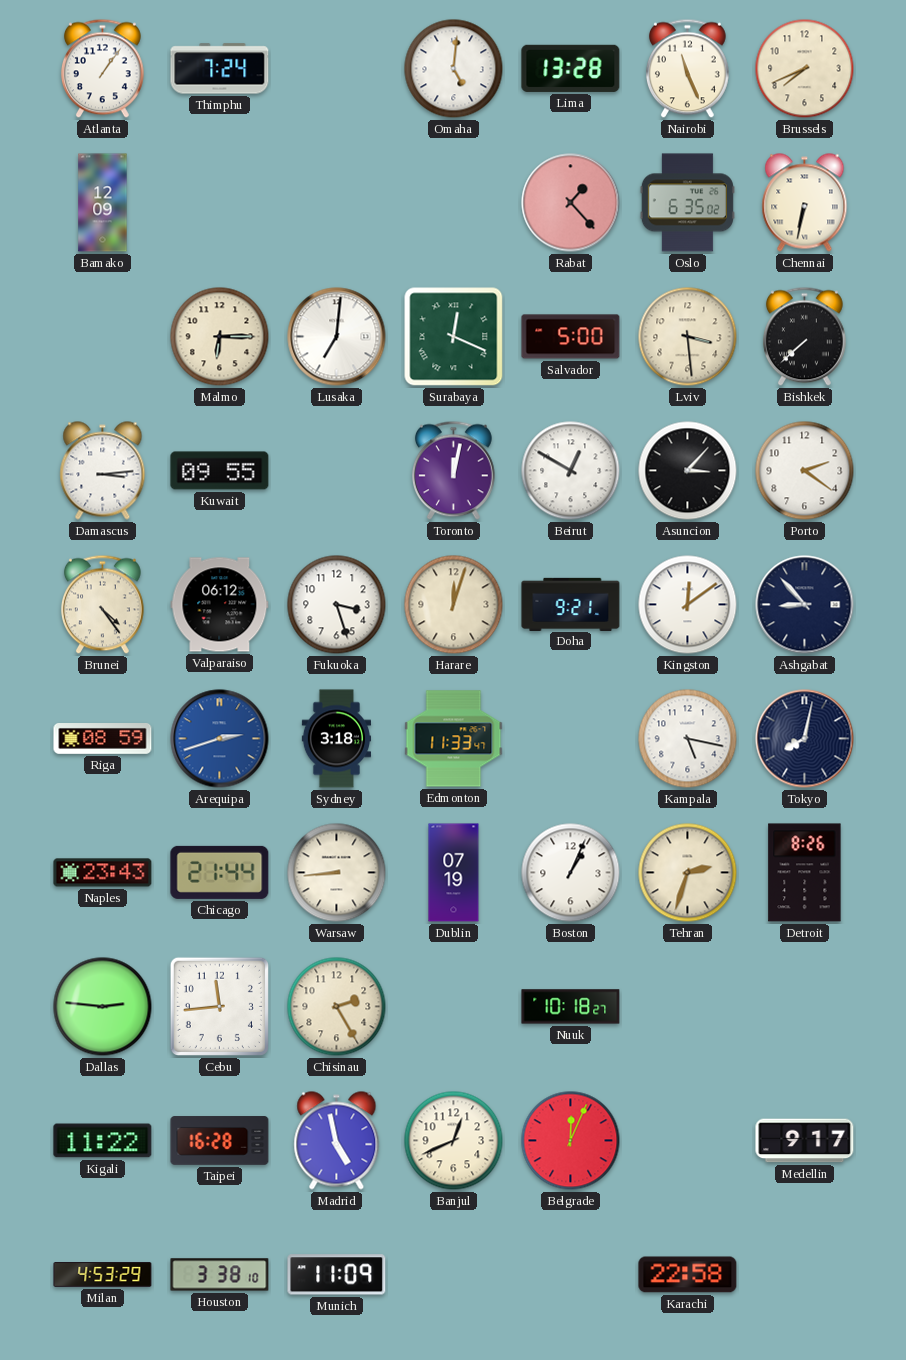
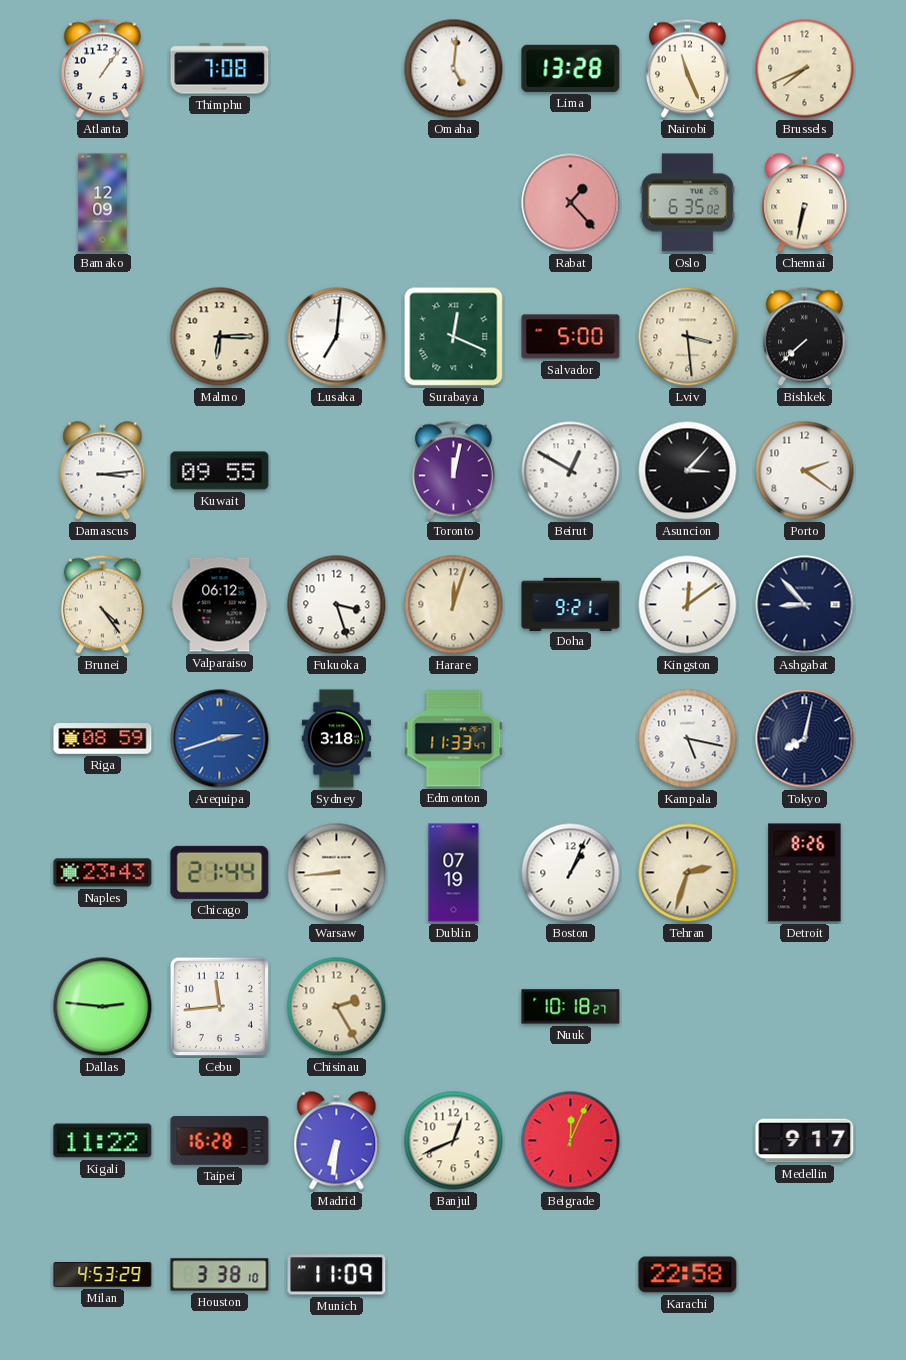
Thimphu: 7:24 -> 7:08 (220, 69)
Madrid: 4:58 -> 6:31 (337, 1141)
